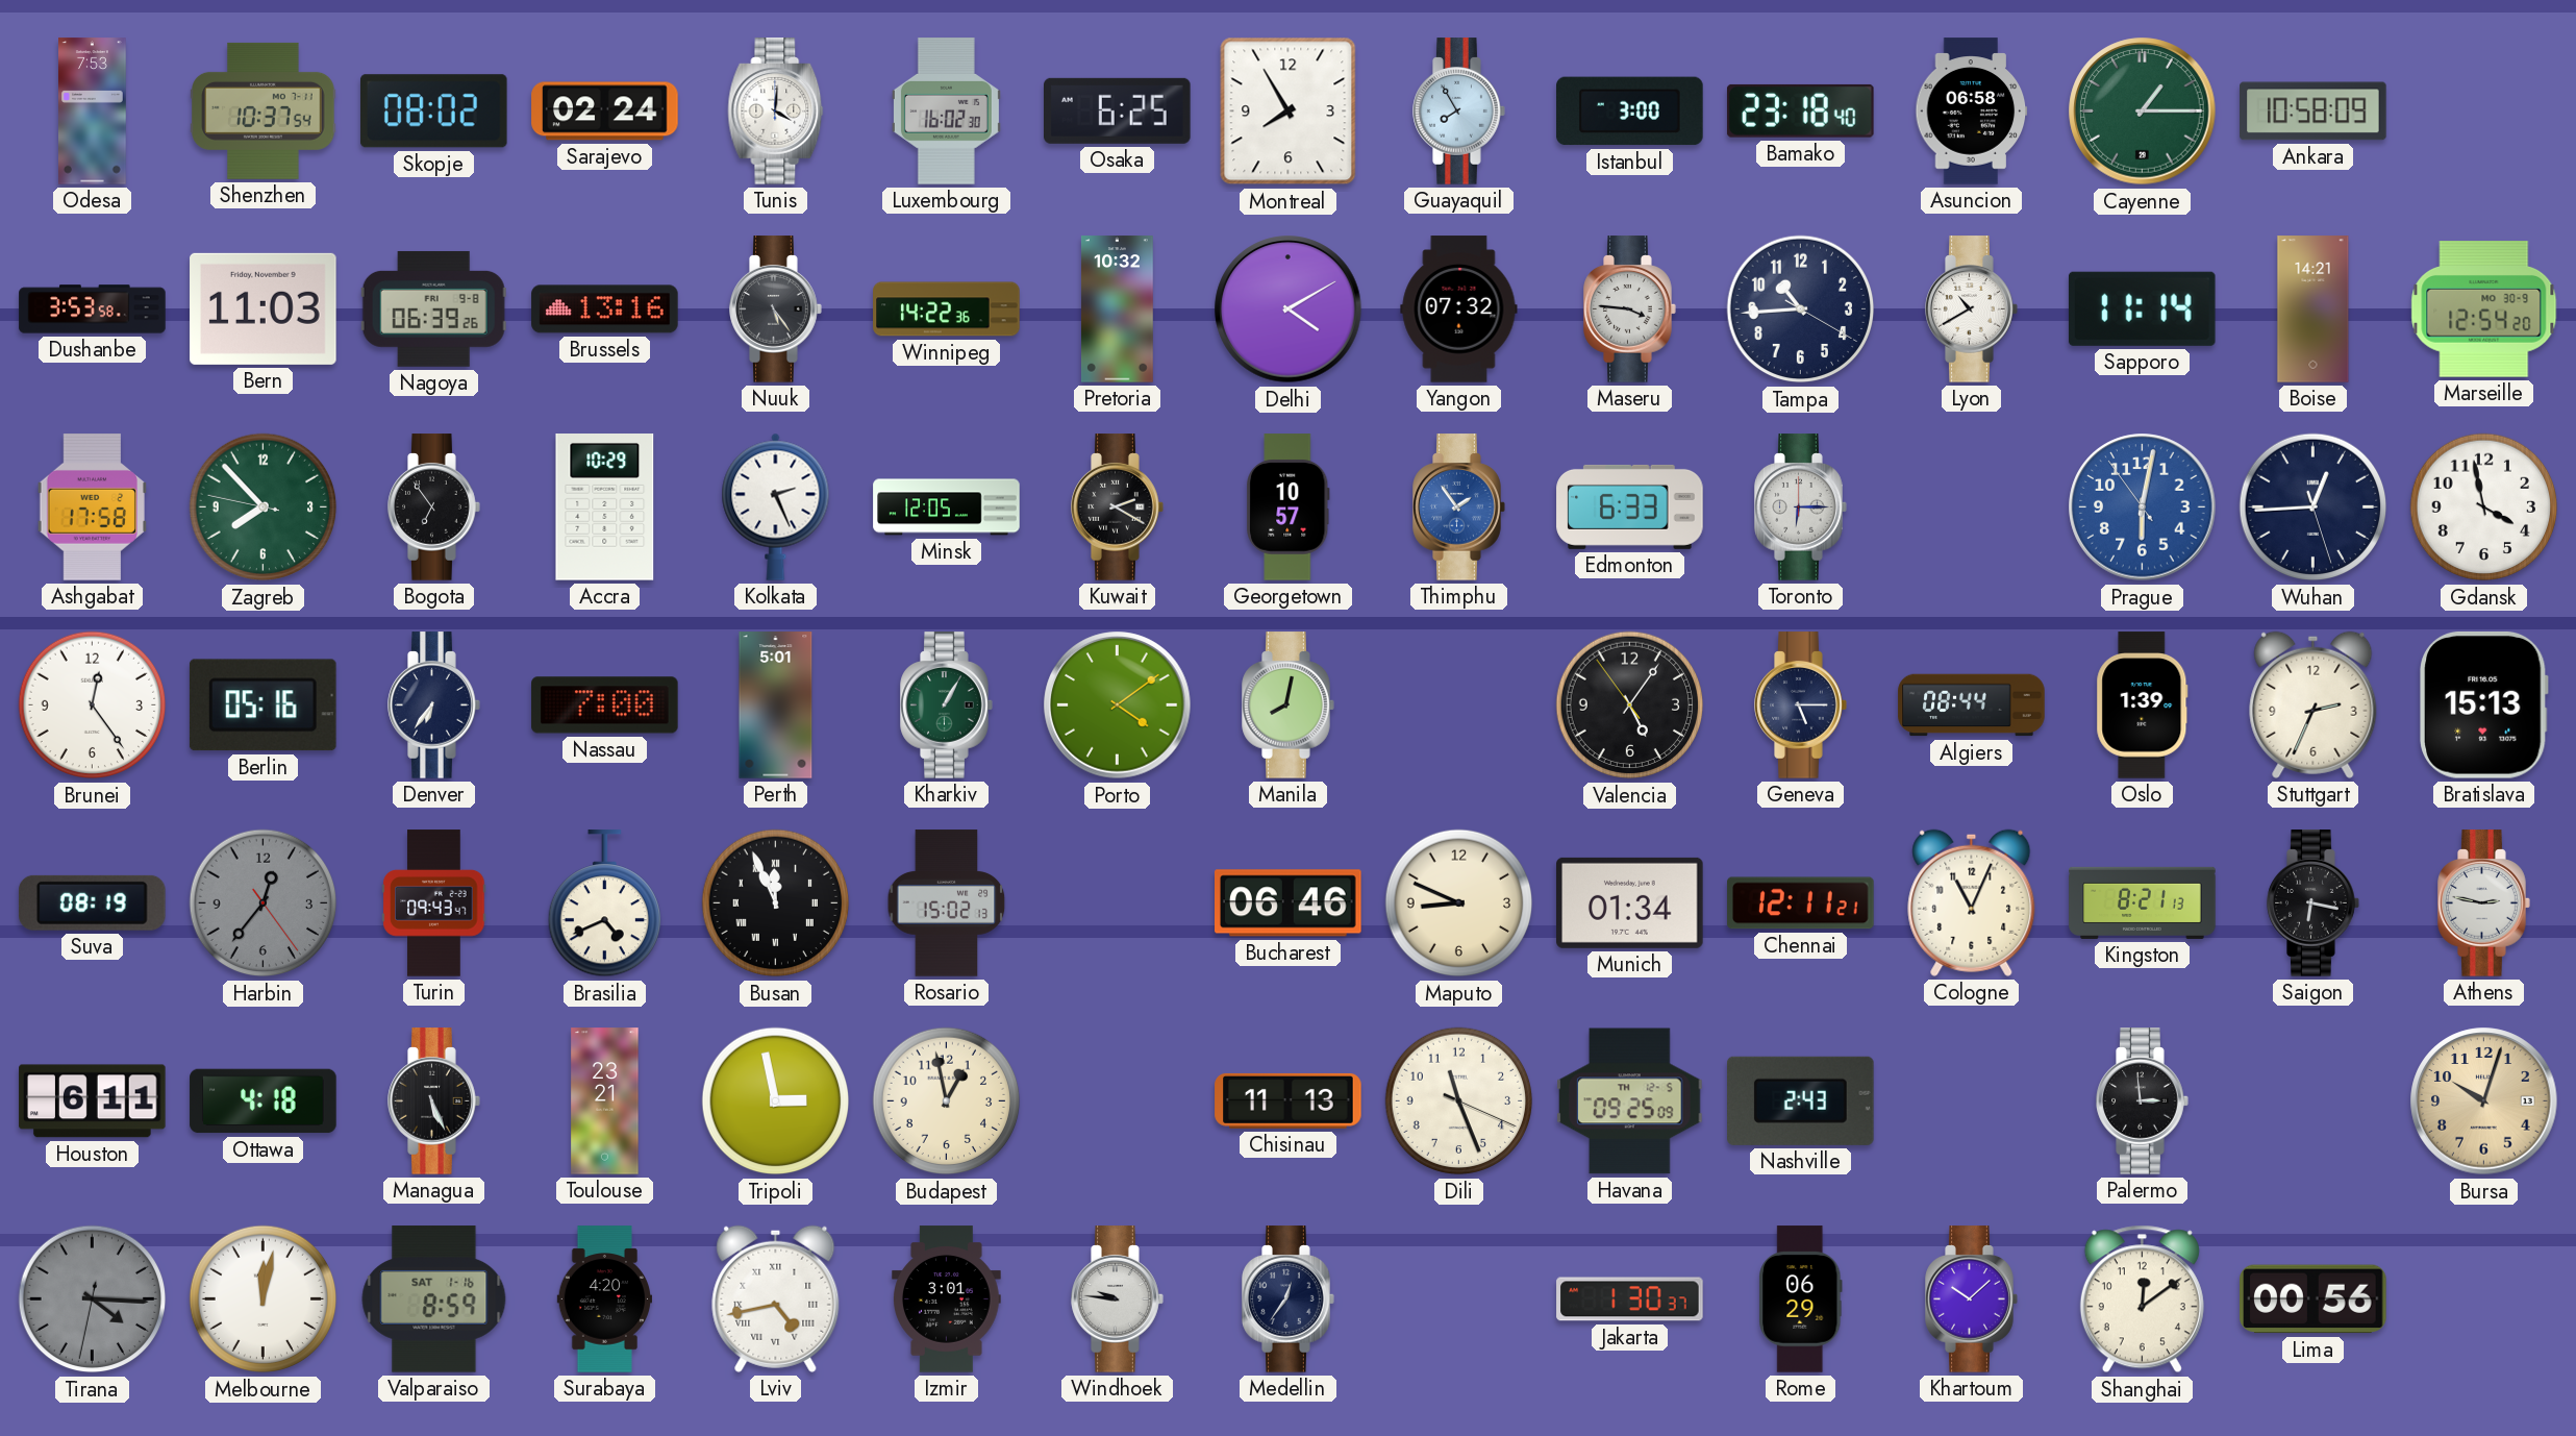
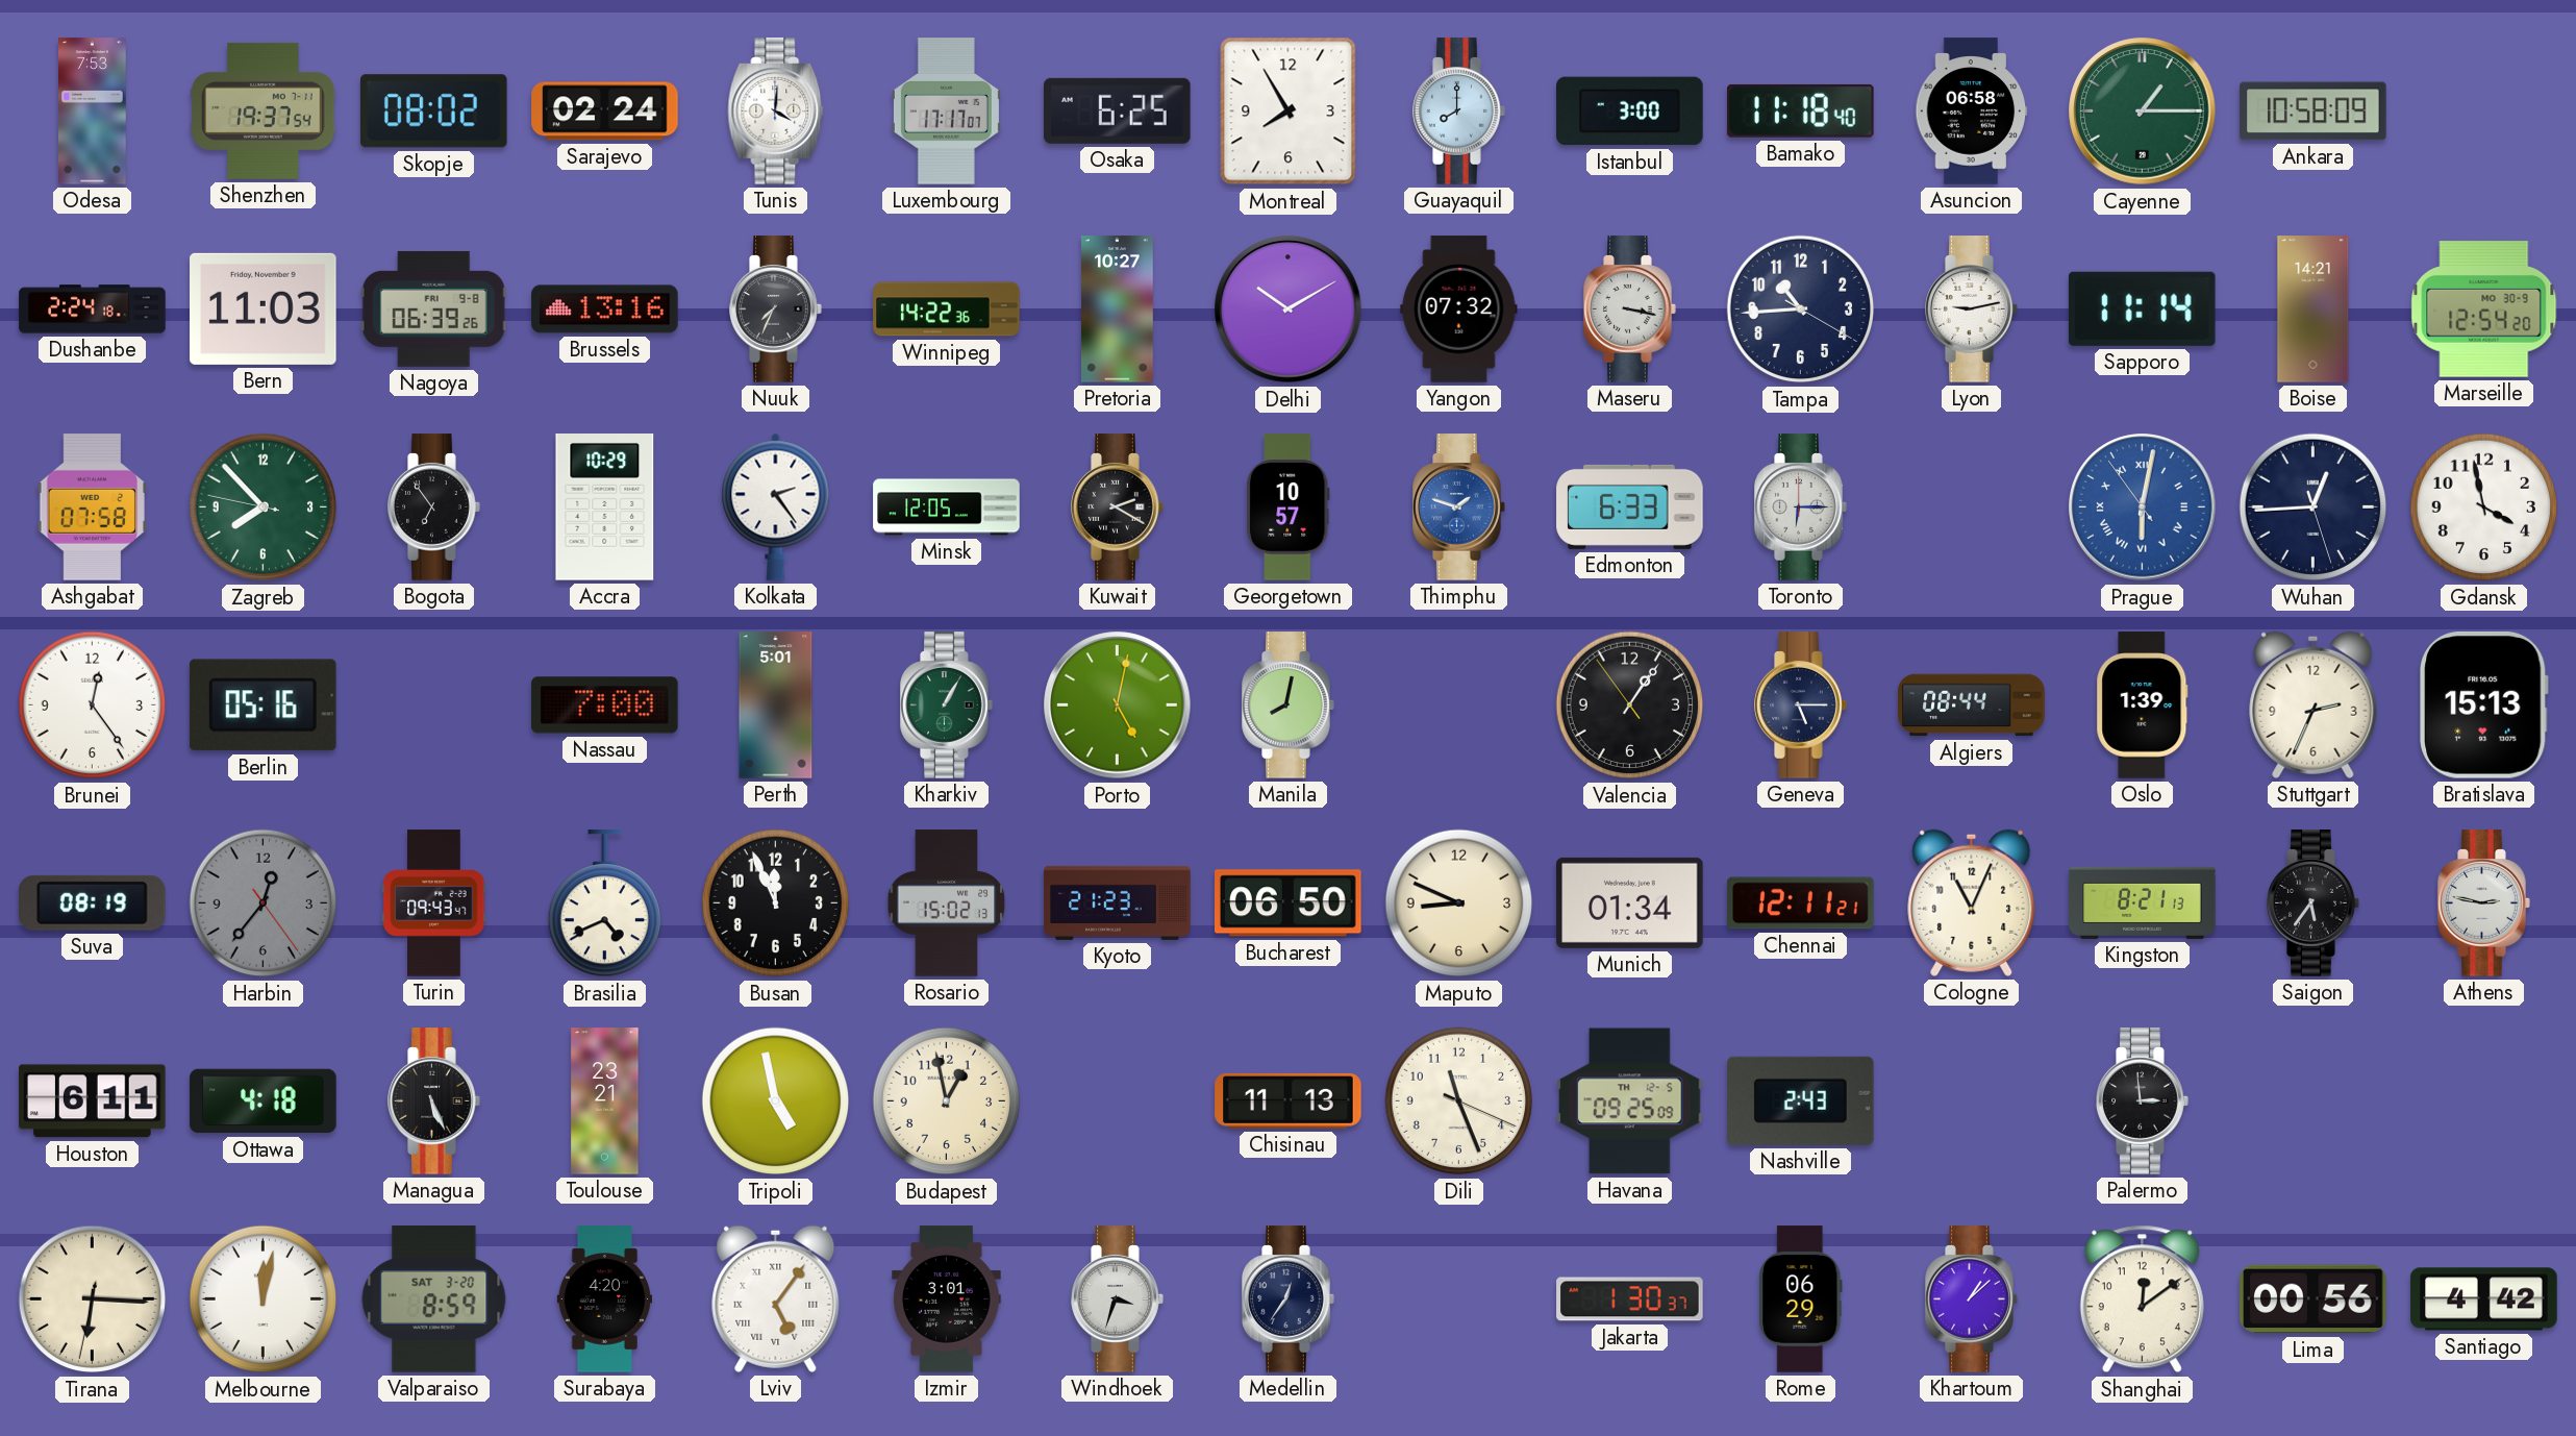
Shenzhen: 10:37 -> 19:37 (264, 110)
Luxembourg: 16:02 -> 17:17 (946, 112)
Guayaquil: 7:55 -> 8:00 (1459, 112)
Bamako: 23:18 -> 11:18 (1800, 110)
Dushanbe: 3:53 -> 2:24 (93, 310)
Nuuk: 5:24 -> 7:34 (776, 310)
Pretoria: 10:32 -> 10:27 (1117, 310)
Delhi: 4:10 -> 10:10 (1289, 310)
Maseru: 3:46 -> 3:17 (1630, 310)
Lyon: 10:40 -> 9:13 (1972, 310)
Ashgabat: 17:58 -> 07:58 (92, 507)
Kolkata: 2:26 -> 2:24 (776, 506)
Thimphu: 1:54 -> 1:48 (1459, 507)
Prague numerals: Arabic -> Roman (2143, 507)
Denver: 6:36 -> none (434, 705)
Porto: 4:09 -> 5:02 (1118, 705)
Valencia: 5:05 -> 1:05 (1630, 705)
Busan numerals: Roman -> Arabic (776, 903)
Kyoto: none -> 21:23 (1118, 902)
Bucharest: 06:46 -> 06:50 (1289, 903)
Saigon: 6:17 -> 5:36 (2314, 903)
Tripoli: 2:58 -> 4:58 (776, 1101)
Bursa: 10:03 -> none (2484, 1101)
Tirana: 4:15 -> 6:15 (93, 1299)
Tirana dial: grey -> cream (93, 1299)
Valparaiso date: SAT 1-16 -> SAT 3-20 (434, 1299)
Lviv: 4:43 -> 5:06 (776, 1298)
Windhoek: 9:46 -> 3:33 (1118, 1299)
Khartoum: 10:08 -> 1:08 (1972, 1299)
Santiago: none -> 4:42 (2484, 1299)
